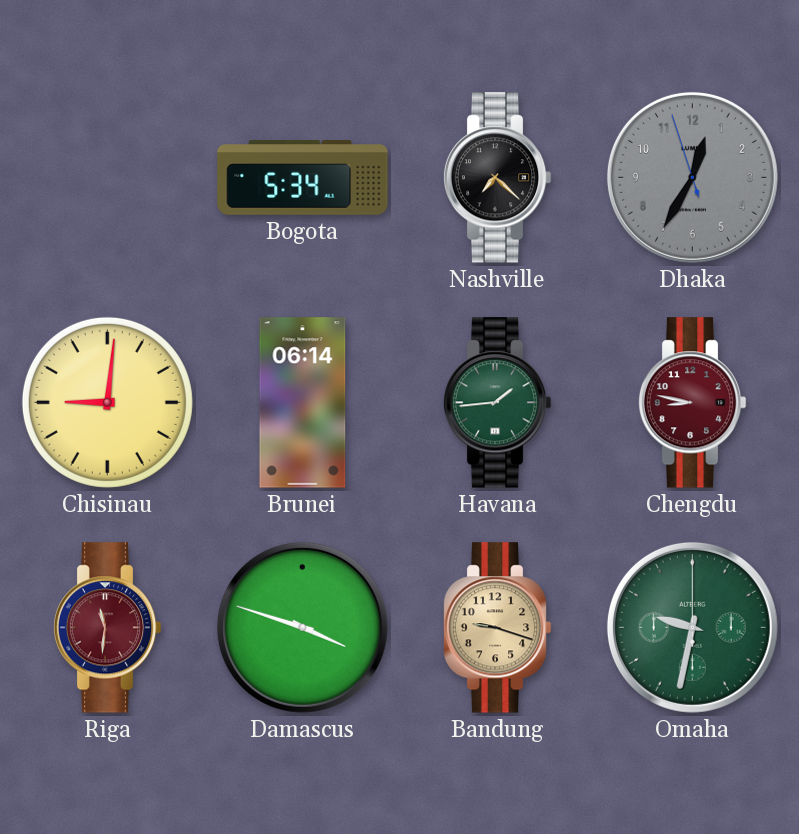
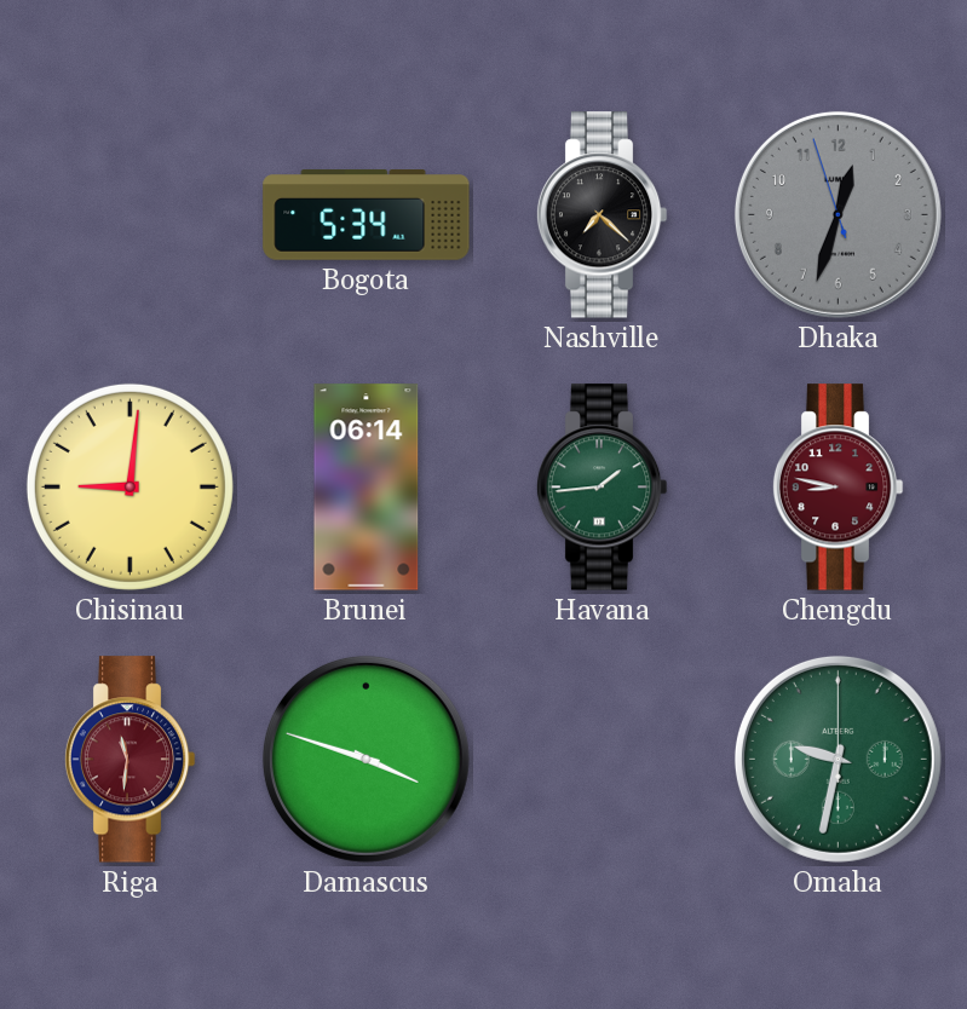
Dhaka: 12:34 -> 12:32 (838, 214)
Bandung: 9:18 -> none (497, 628)
